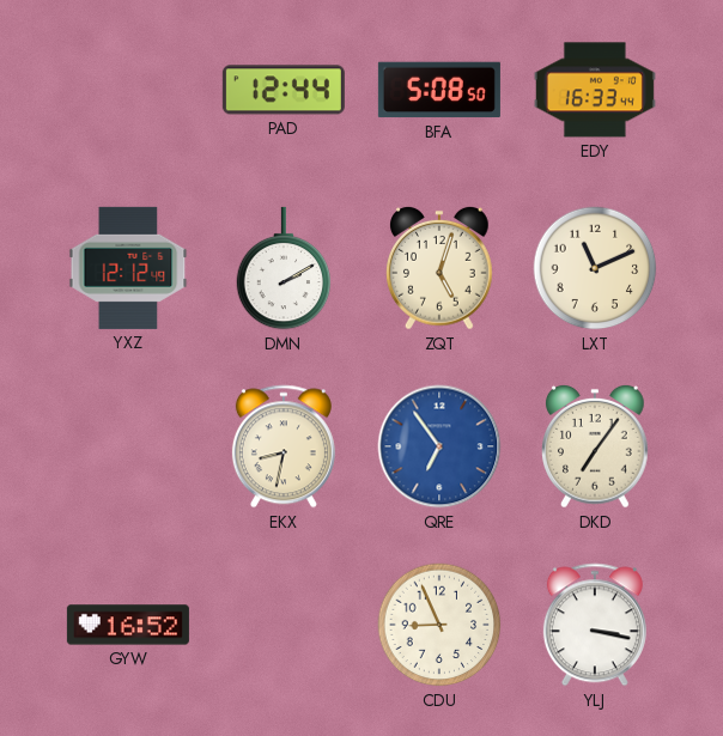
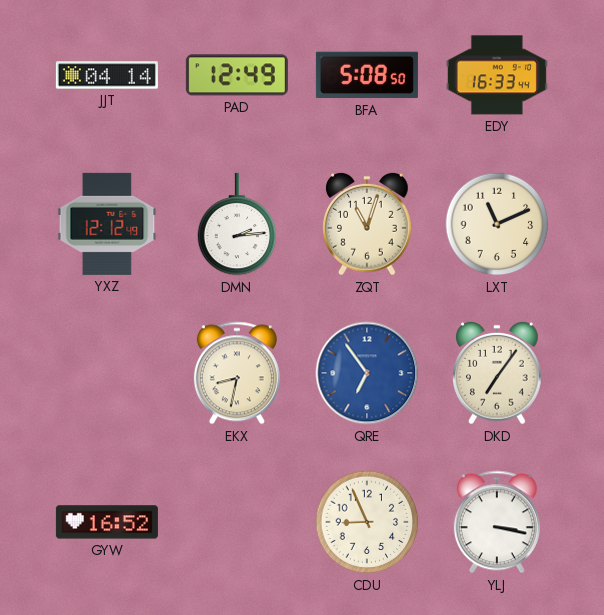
JJT: none -> 04:14 (107, 75)
PAD: 12:44 -> 12:49 (237, 75)
DMN: 2:10 -> 2:14 (237, 224)
ZQT: 5:03 -> 11:03 (368, 224)
